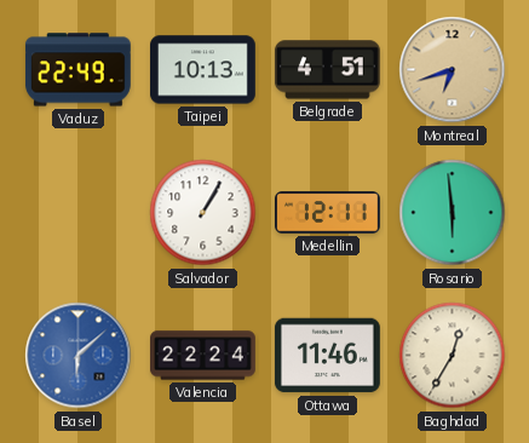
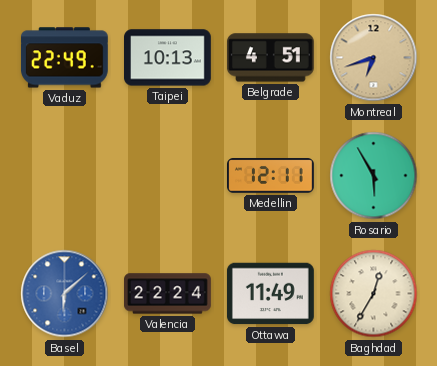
Salvador: 1:05 -> none (203, 213)
Rosario: 5:59 -> 5:55 (374, 176)
Ottawa: 11:46 -> 11:49 (271, 294)
